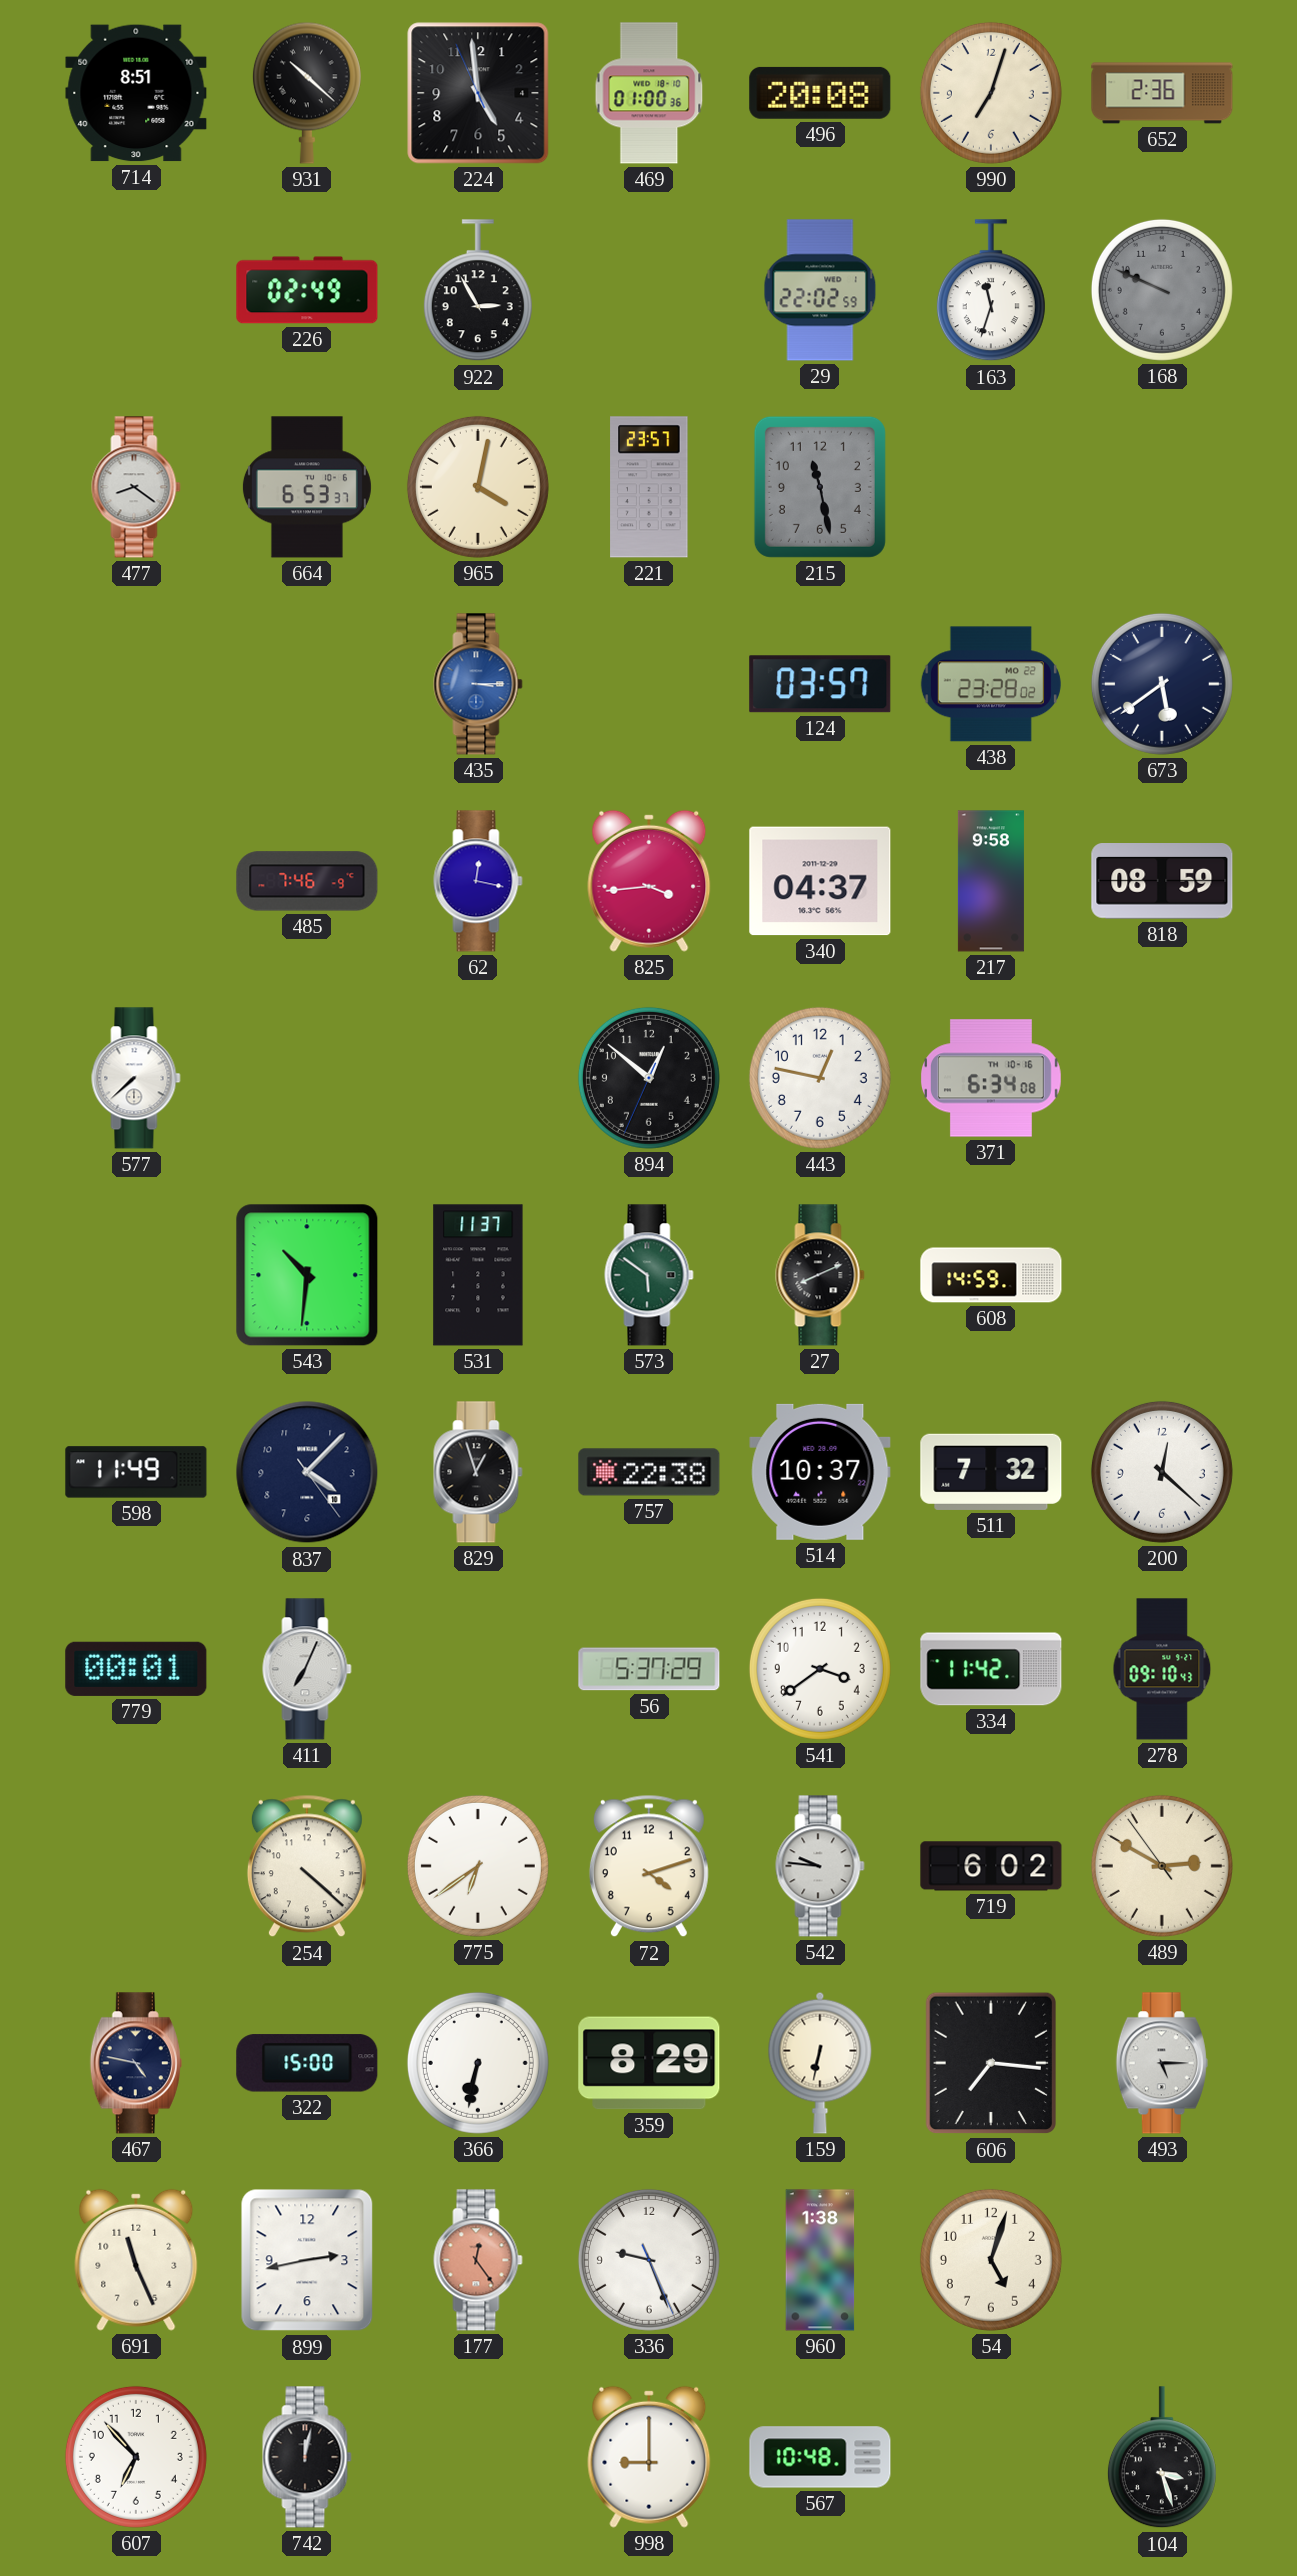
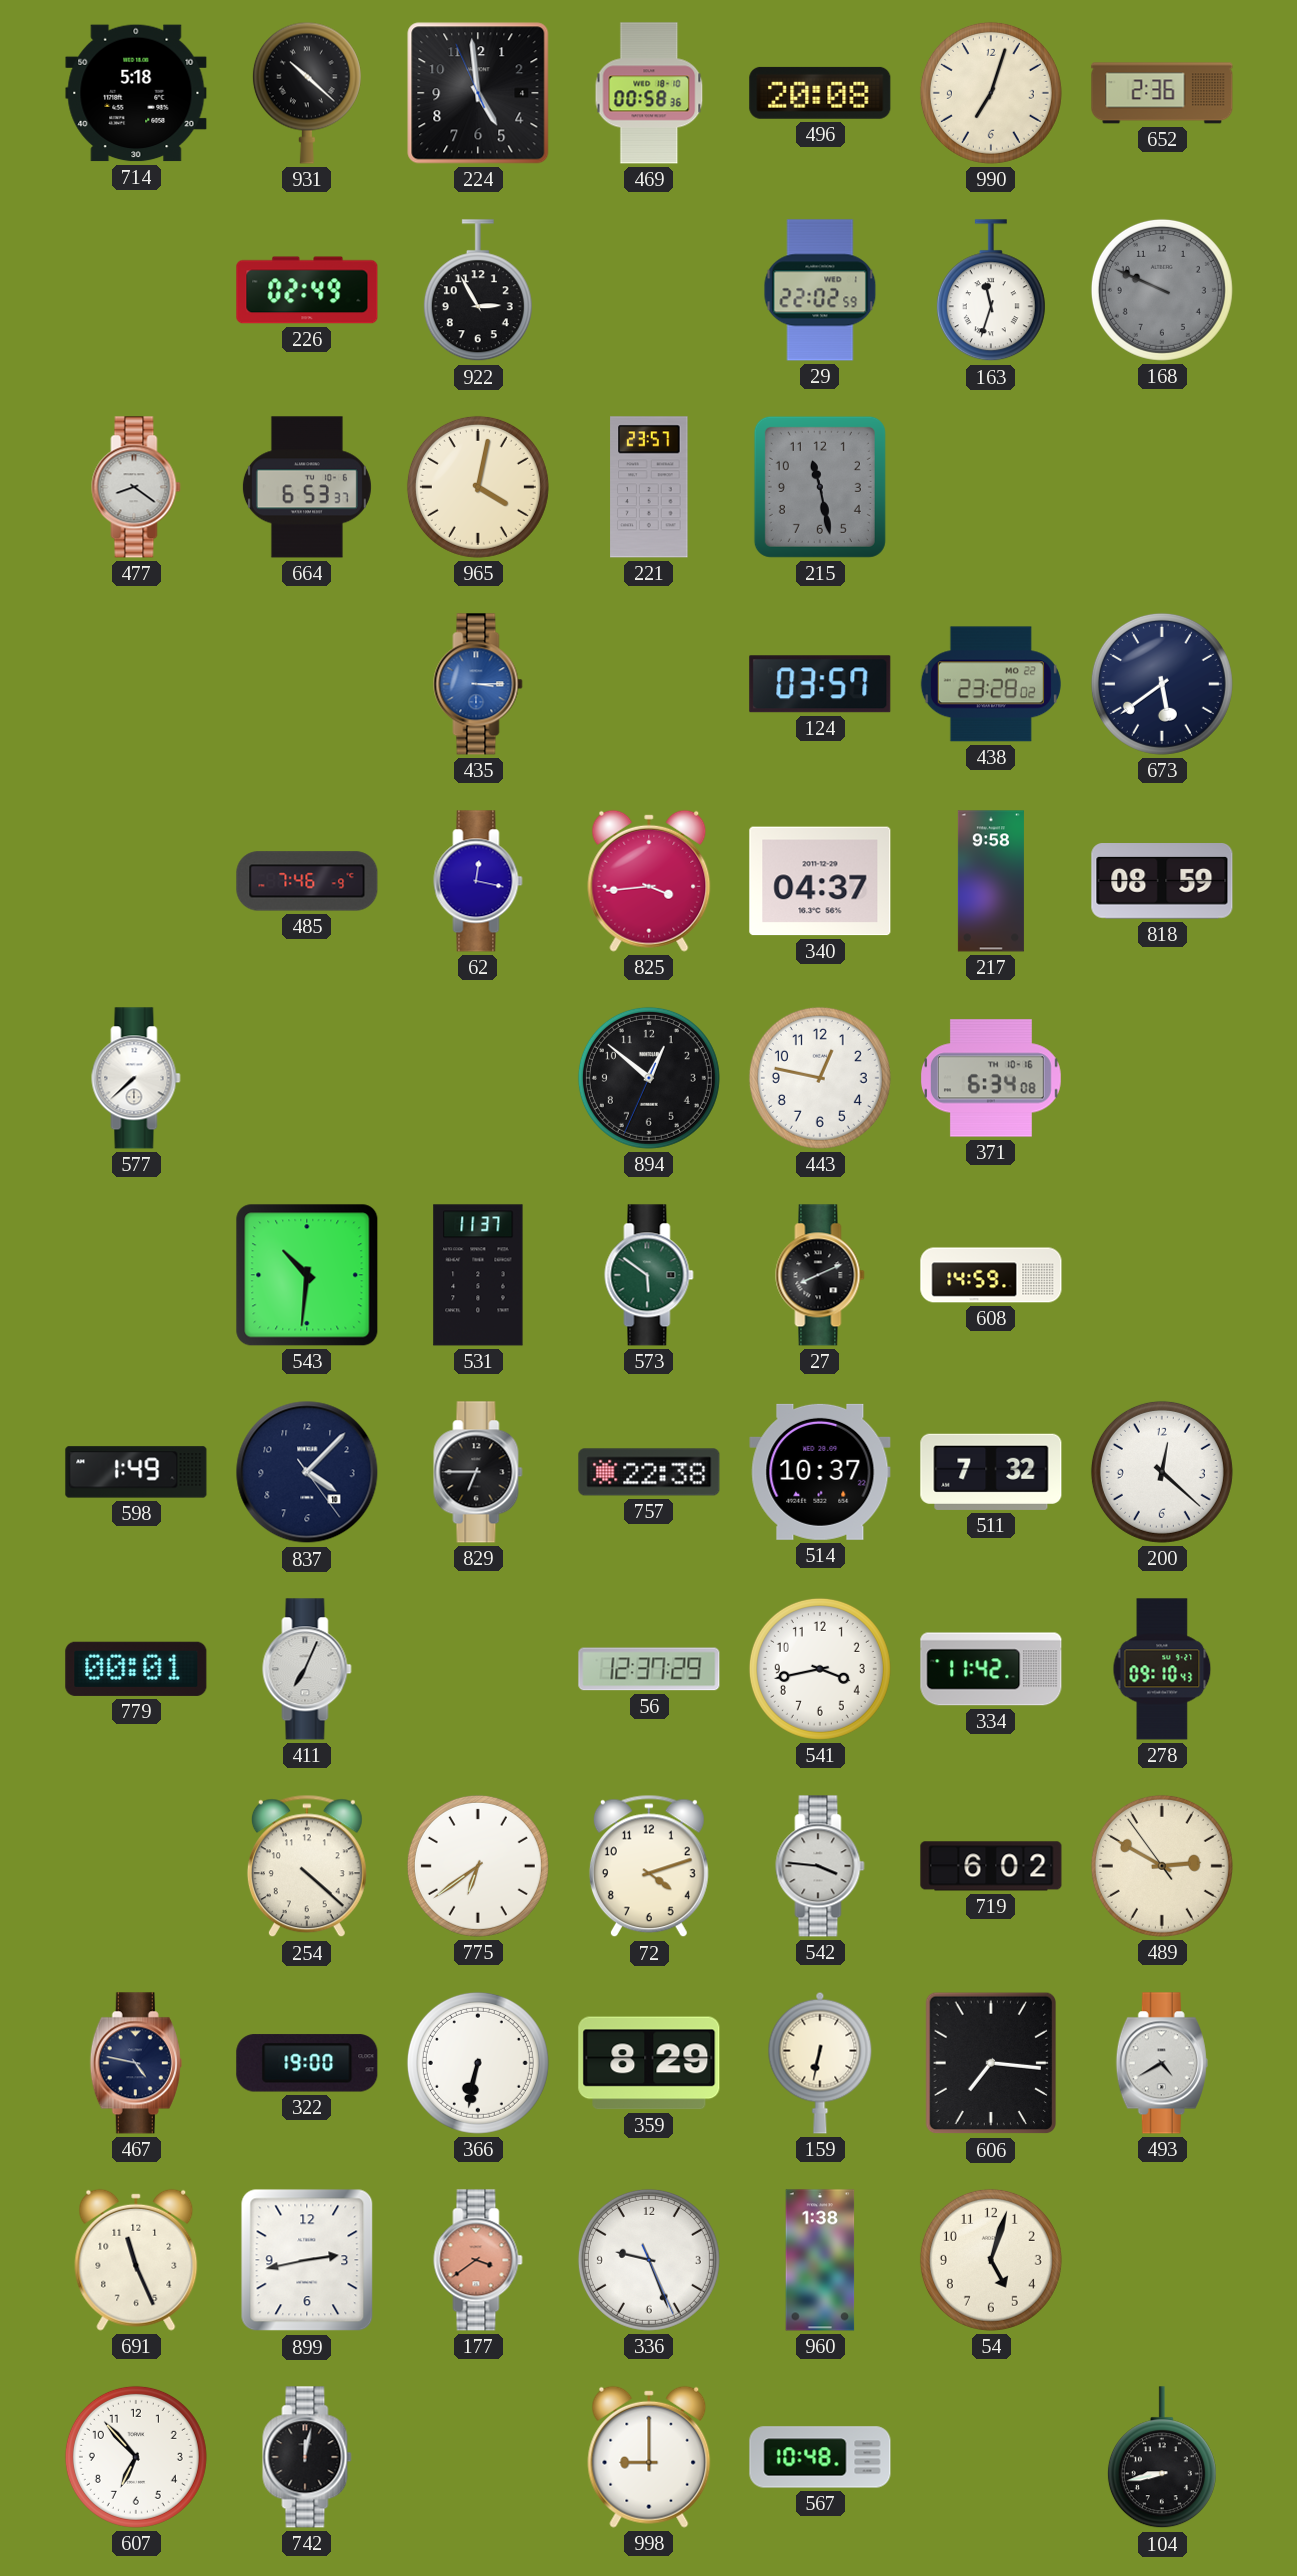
714: 8:51 -> 5:18 (136, 93)
469: 01:00 -> 00:58 (649, 93)
598: 11:49 -> 1:49 (136, 1472)
829: 12:57 -> 6:45 (478, 1472)
56: 5:37 -> 12:37 (649, 1669)
541: 3:39 -> 3:43 (820, 1669)
542: 9:46 -> 3:46 (820, 1866)
322: 15:00 -> 19:00 (307, 2063)
493: 5:15 -> 4:40 (1162, 2063)
177: 12:24 -> 3:39 (478, 2260)
104: 3:27 -> 8:43 (1162, 2458)
